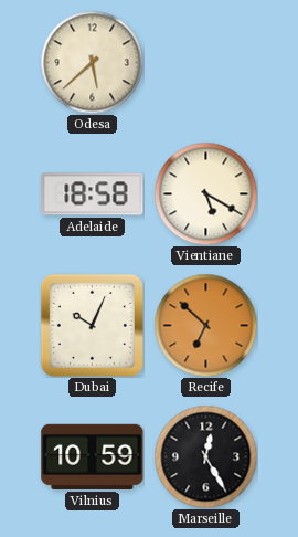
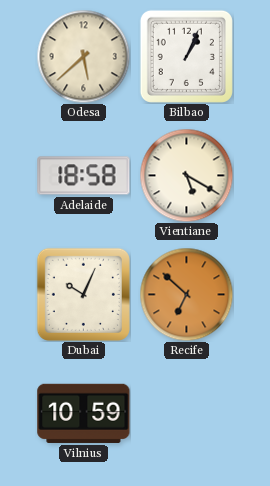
Bilbao: none -> 1:04 (186, 56)
Marseille: 12:25 -> none (205, 456)
